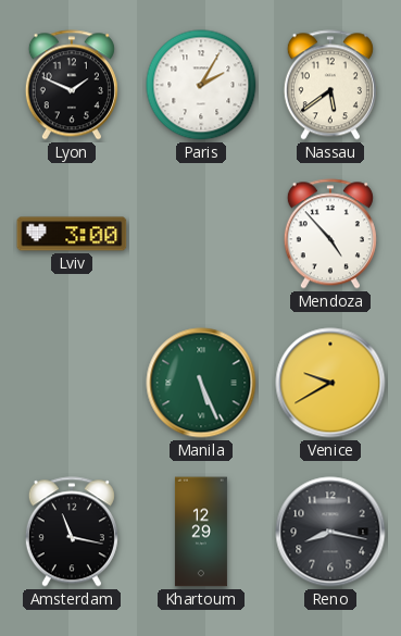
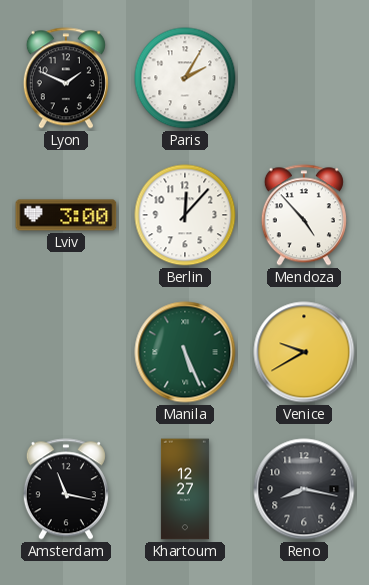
Nassau: 5:39 -> none (330, 85)
Berlin: none -> 12:07 (185, 215)
Khartoum: 12:29 -> 12:27 (185, 489)
